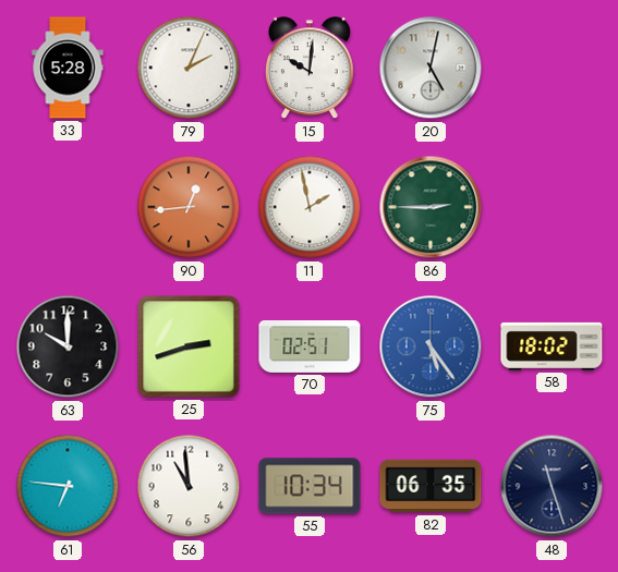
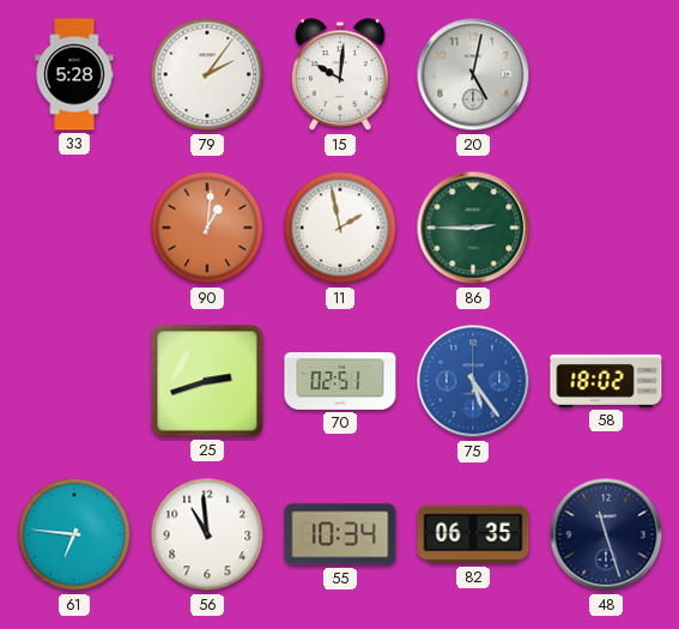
79: 2:04 -> 2:06 (207, 74)
90: 12:44 -> 1:01 (207, 228)
63: 10:00 -> none (68, 346)
